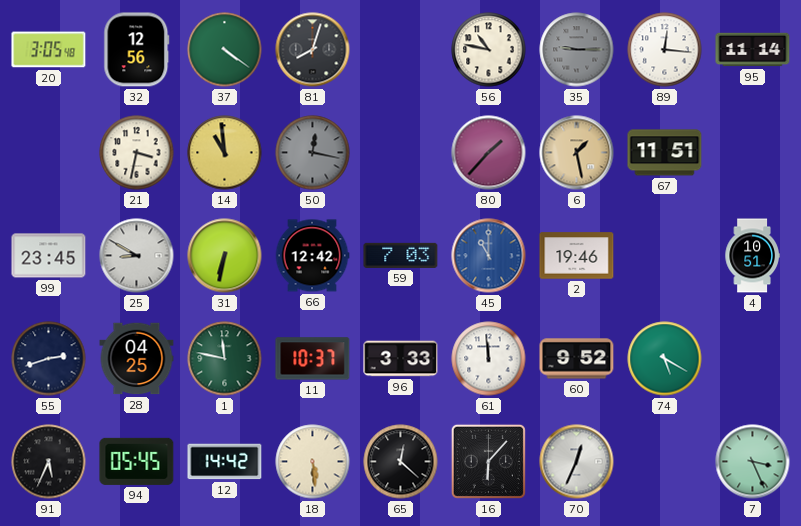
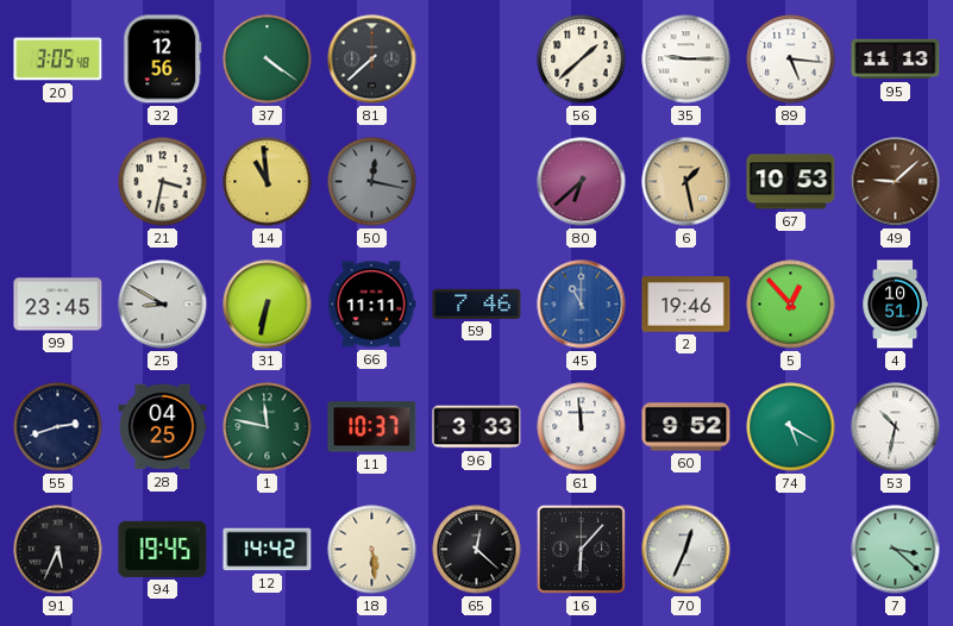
81: 8:03 -> 7:38 (372, 60)
56: 10:47 -> 1:38 (582, 60)
35 dial: grey -> white (686, 60)
89: 12:16 -> 5:16 (791, 60)
95: 11:14 -> 11:13 (896, 60)
80: 1:37 -> 6:38 (582, 182)
67: 11:51 -> 10:53 (791, 182)
49: none -> 9:08 (896, 182)
66: 12:42 -> 11:11 (371, 305)
59: 7:03 -> 7:46 (477, 303)
5: none -> 12:53 (791, 305)
53: none -> 10:32 (896, 427)
94: 05:45 -> 19:45 (163, 549)
7: 3:26 -> 3:22 (896, 550)
